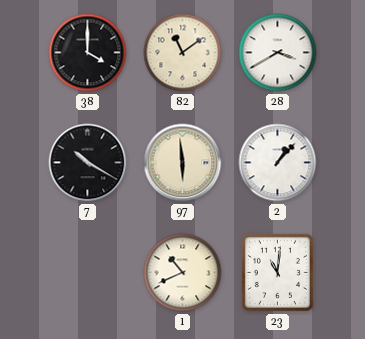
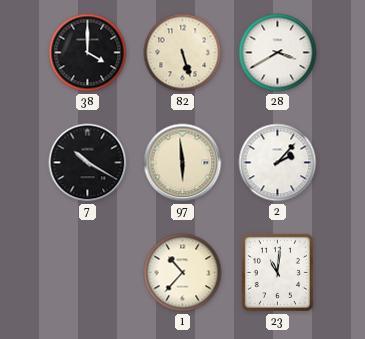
82: 11:09 -> 5:27 (183, 53)
2: 1:07 -> 2:07 (278, 163)
1: 10:41 -> 10:37 (183, 273)
